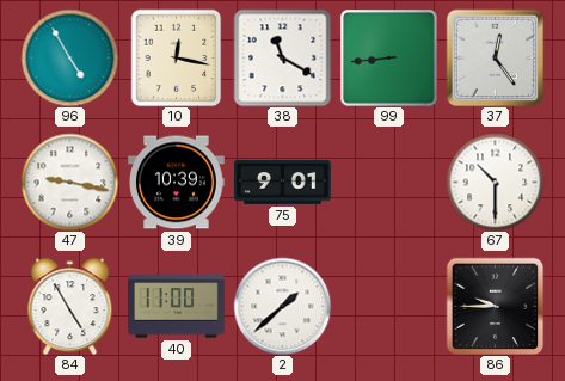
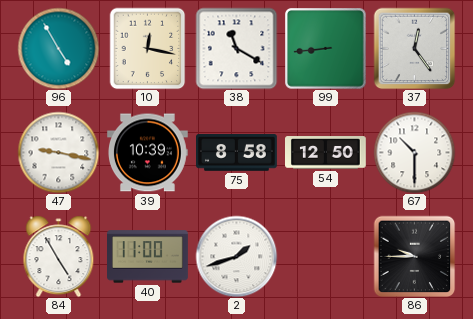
75: 9:01 -> 8:58 (237, 153)
54: none -> 12:50 (326, 153)
2: 1:38 -> 1:42 (236, 256)
